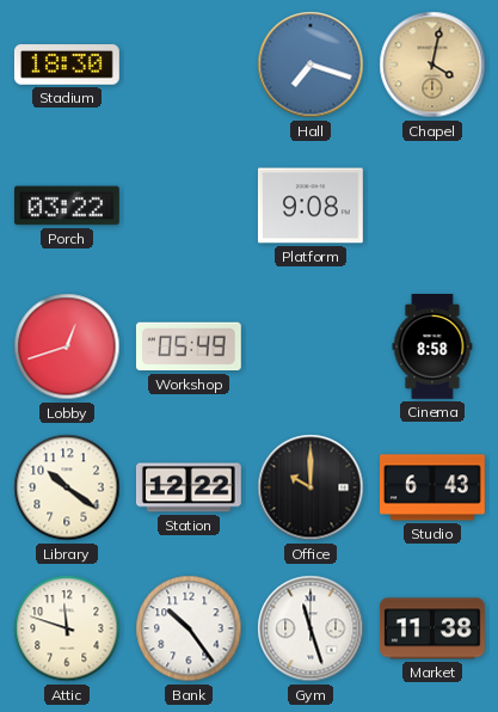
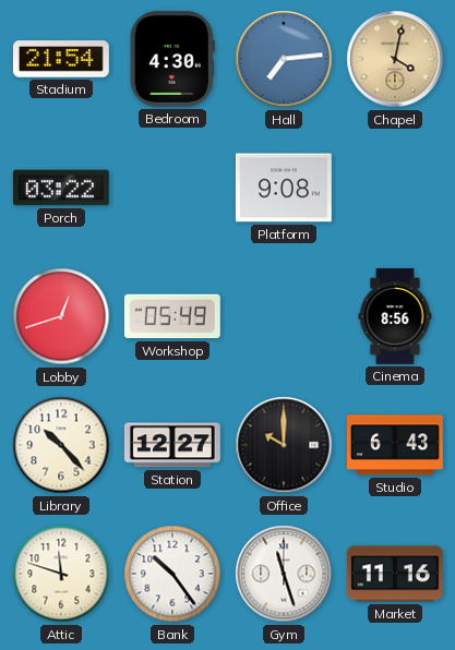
Stadium: 18:30 -> 21:54 (61, 59)
Bedroom: none -> 4:30 (172, 59)
Hall: 7:18 -> 7:14 (284, 59)
Cinema: 8:58 -> 8:56 (395, 317)
Library: 10:21 -> 10:23 (61, 445)
Station: 12:22 -> 12:27 (172, 445)
Market: 11:38 -> 11:16 (395, 574)
